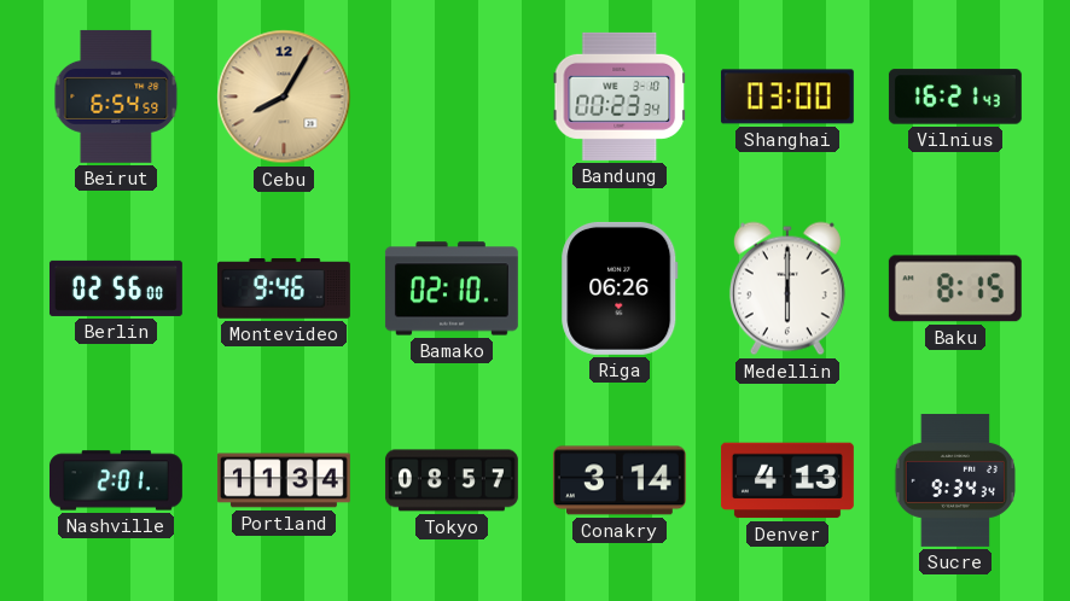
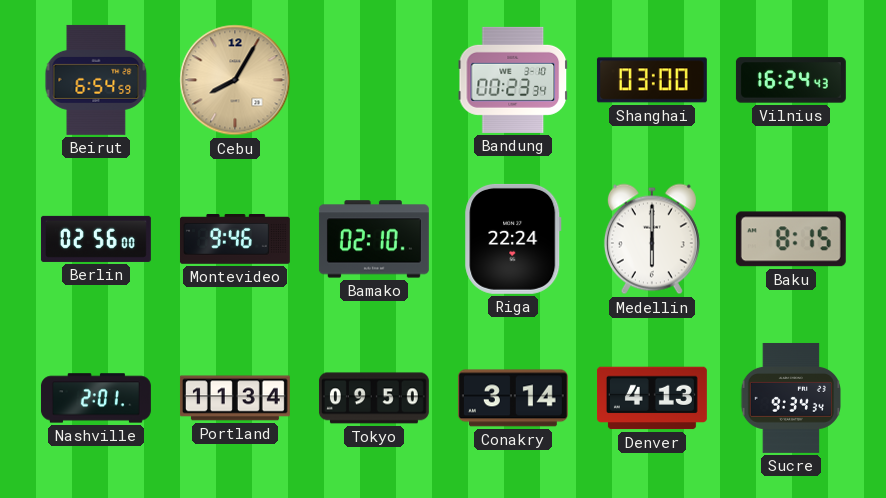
Vilnius: 16:21 -> 16:24 (791, 80)
Riga: 06:26 -> 22:24 (513, 239)
Tokyo: 08:57 -> 09:50 (374, 398)
